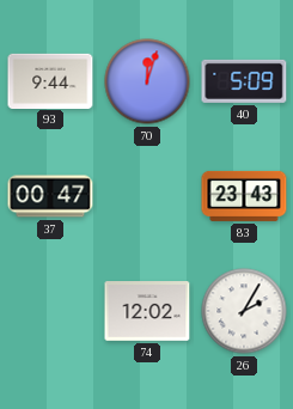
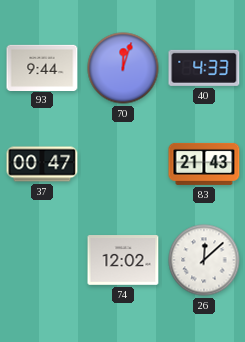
40: 5:09 -> 4:33 (204, 68)
83: 23:43 -> 21:43 (204, 164)
26: 2:05 -> 12:08 (204, 260)
